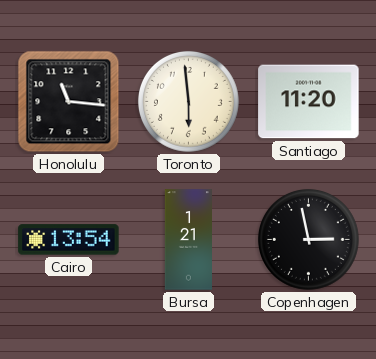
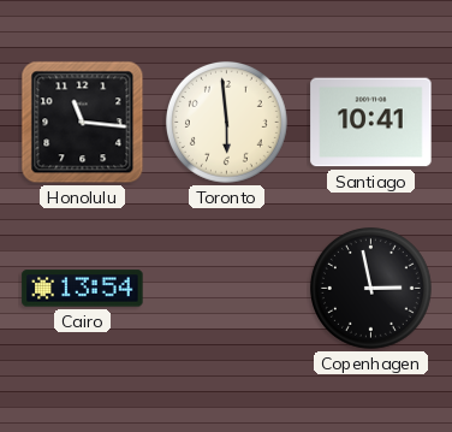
Santiago: 11:20 -> 10:41 (371, 123)
Bursa: 1:21 -> none (188, 240)
